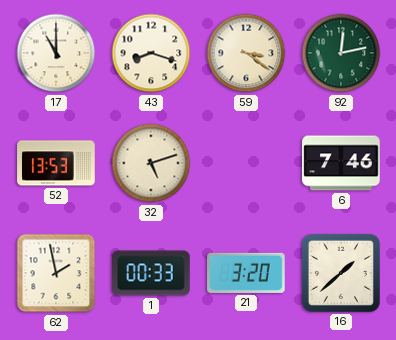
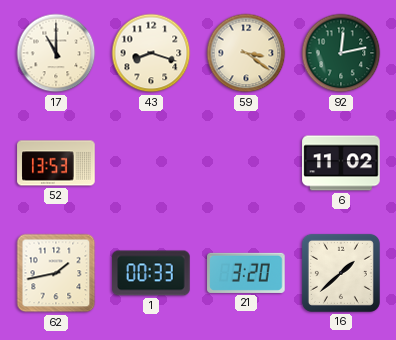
32: 5:12 -> none (151, 163)
6: 7:46 -> 11:02 (341, 163)
62: 1:58 -> 1:43 (56, 273)
